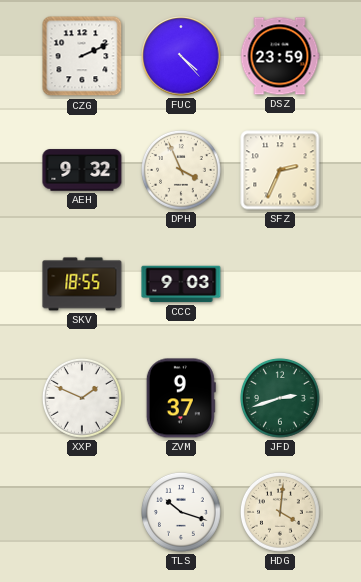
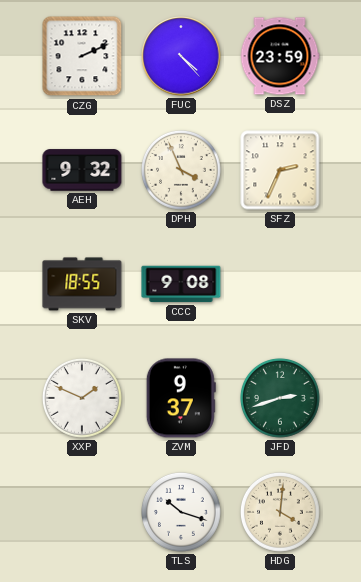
CCC: 9:03 -> 9:08 (181, 284)
